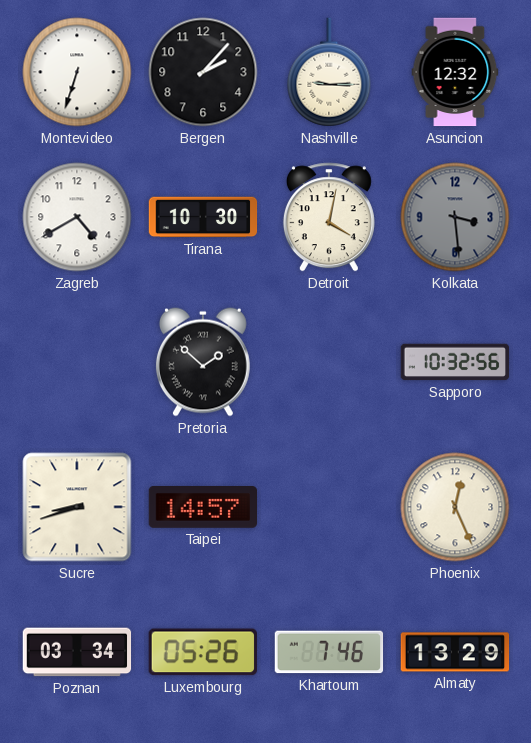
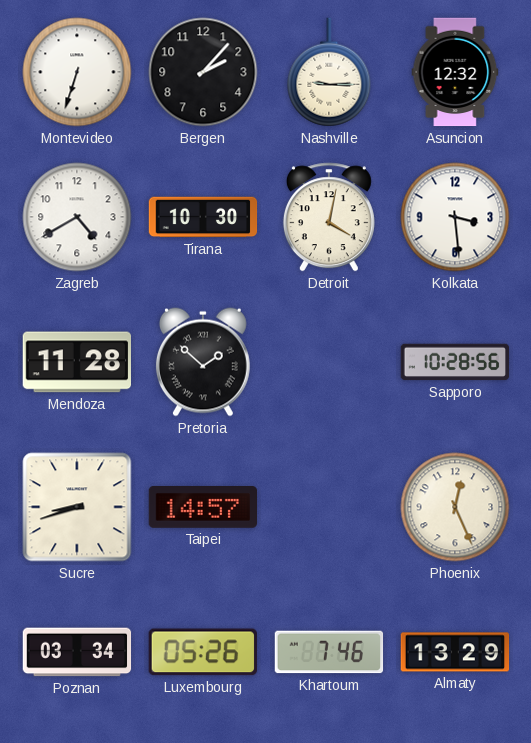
Kolkata dial: grey -> white (455, 217)
Mendoza: none -> 11:28 (76, 362)
Sapporo: 10:32 -> 10:28 (455, 362)
